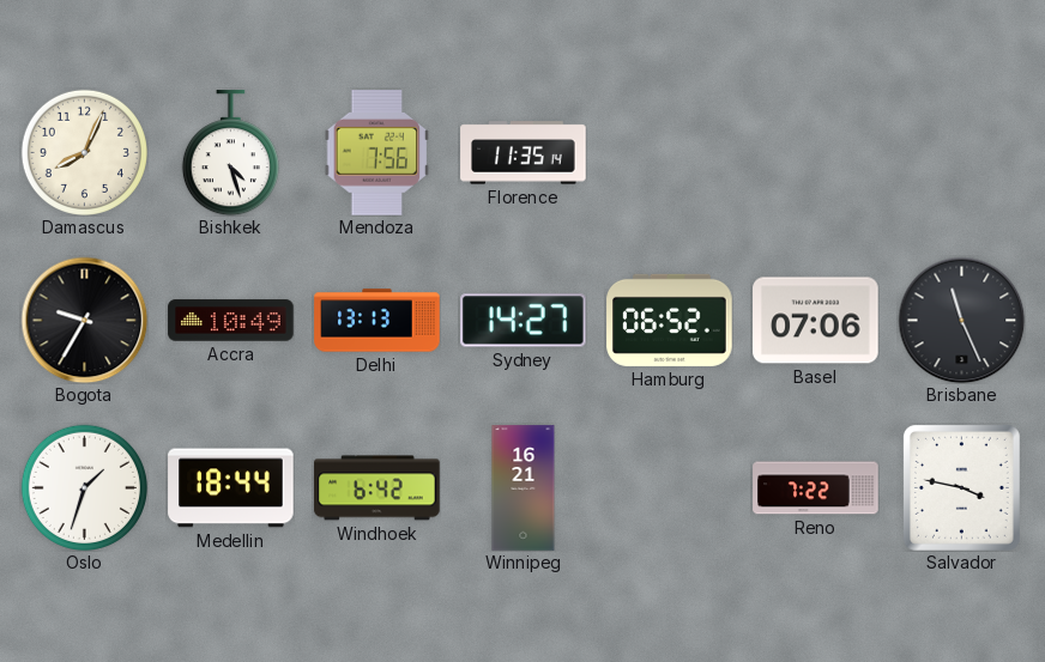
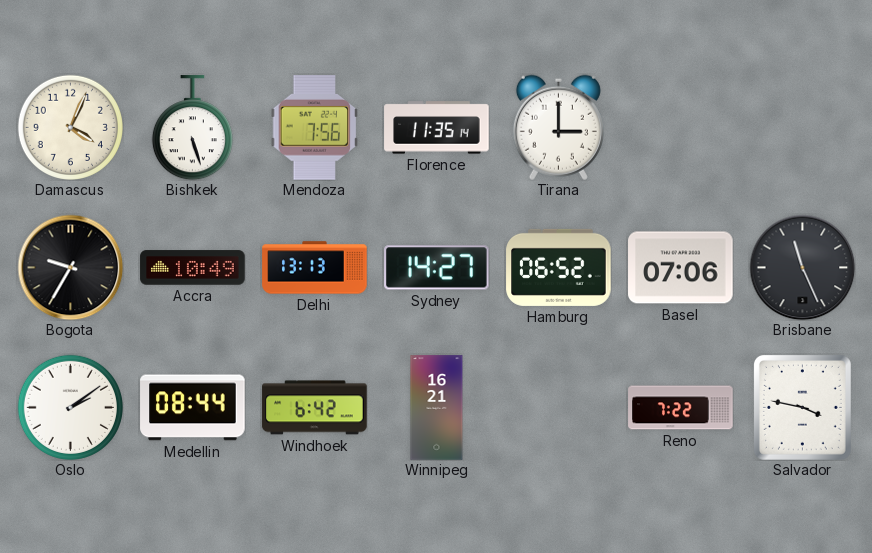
Damascus: 8:04 -> 4:04 (70, 127)
Bishkek: 4:27 -> 5:27 (192, 128)
Tirana: none -> 3:00 (558, 127)
Oslo: 1:33 -> 2:09 (70, 407)
Medellin: 18:44 -> 08:44 (193, 408)
